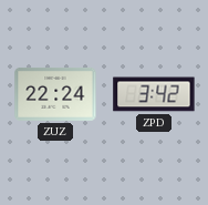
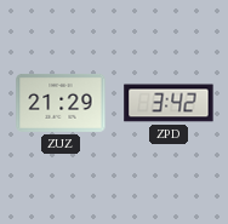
ZUZ: 22:24 -> 21:29 (61, 103)
